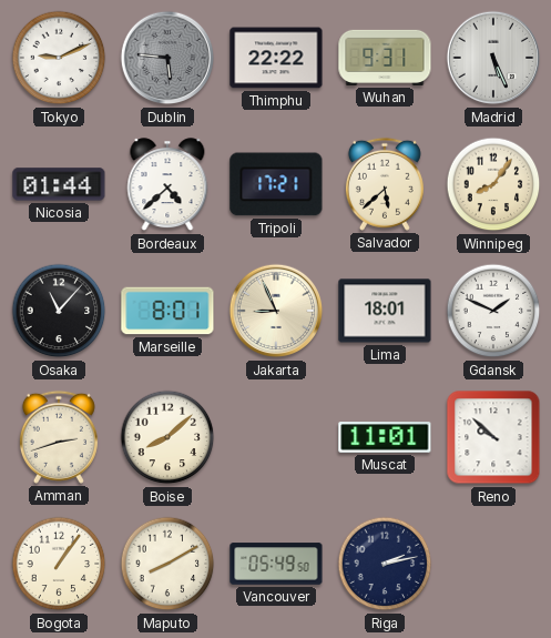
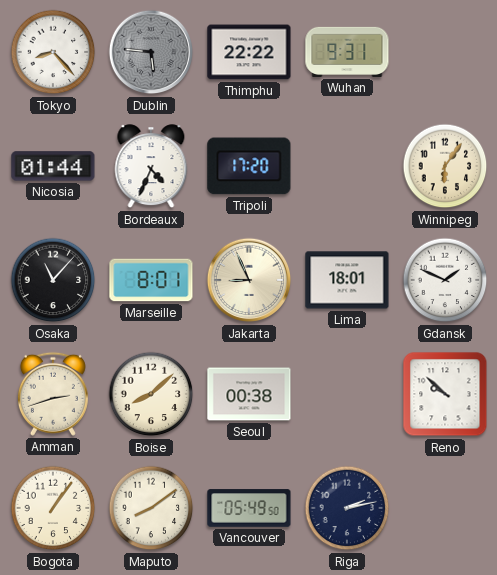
Tokyo: 9:11 -> 8:23 (53, 52)
Madrid: 5:26 -> none (493, 58)
Bordeaux: 4:38 -> 4:34 (151, 167)
Tripoli: 17:21 -> 17:20 (249, 166)
Salvador: 5:38 -> none (385, 184)
Winnipeg: 8:06 -> 6:06 (445, 166)
Seoul: none -> 00:38 (249, 394)
Muscat: 11:01 -> none (385, 437)
Maputo: 8:10 -> 8:09 (151, 508)
